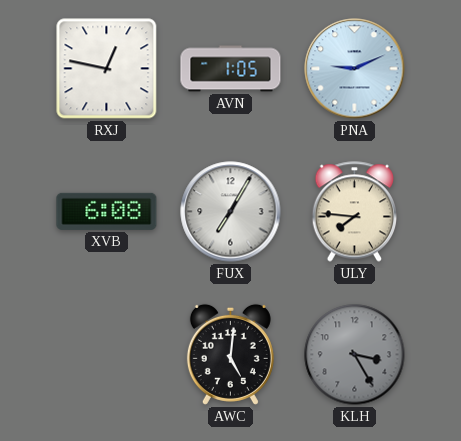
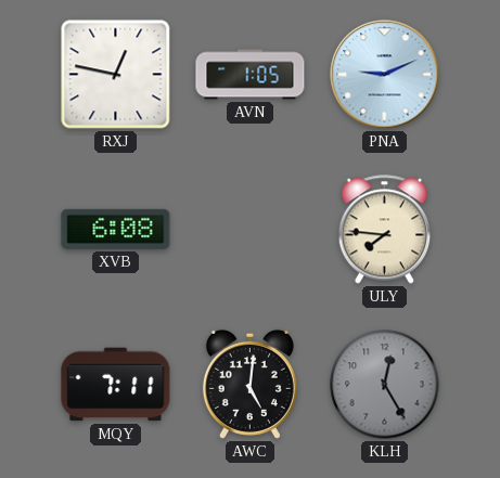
FUX: 7:05 -> none (231, 212)
MQY: none -> 7:11 (116, 385)
KLH: 3:25 -> 12:25 (385, 385)
